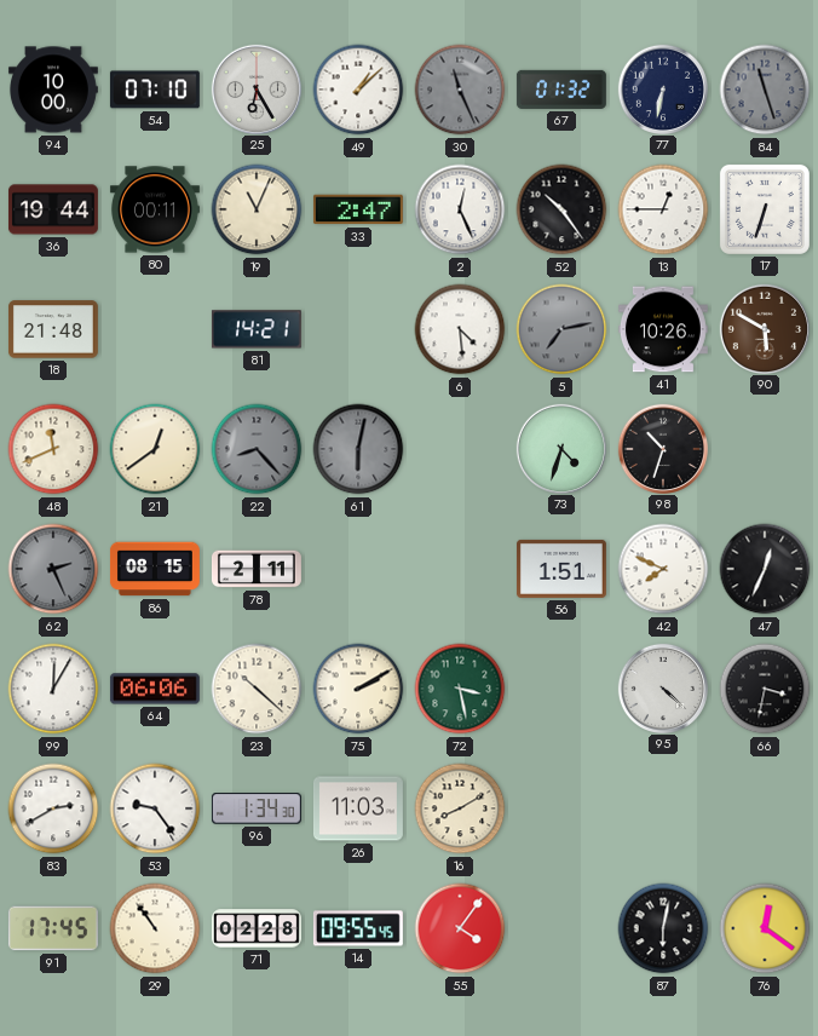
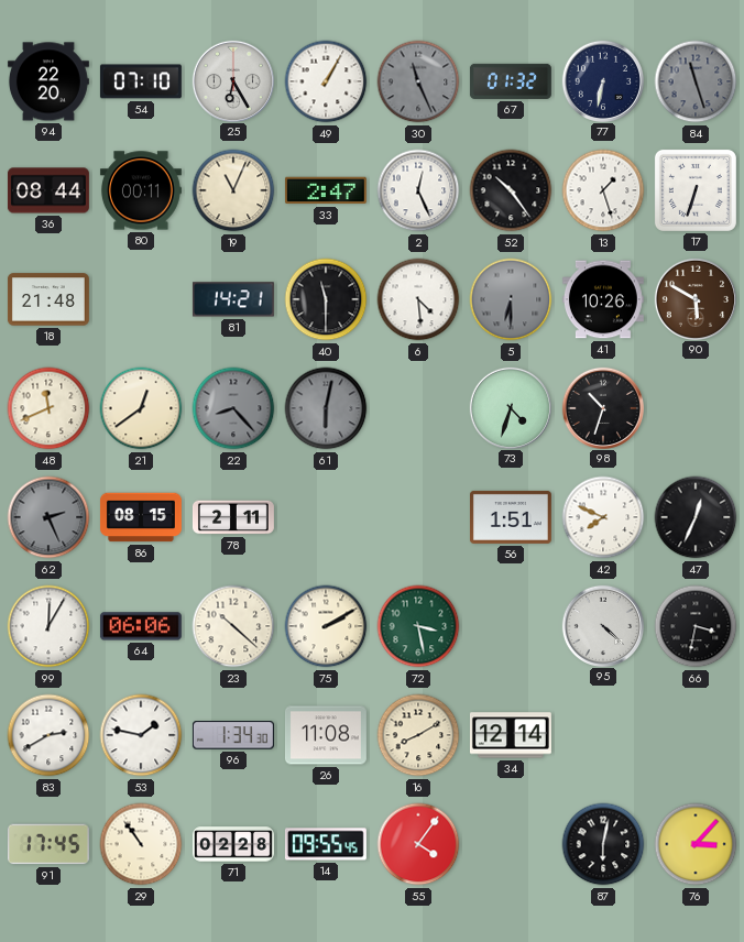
94: 10:00 -> 22:20 (48, 81)
49: 1:08 -> 1:05 (326, 81)
36: 19:44 -> 08:44 (48, 190)
13: 12:45 -> 1:27 (603, 190)
40: none -> 11:30 (326, 299)
5: 7:13 -> 6:30 (511, 299)
53: 9:24 -> 1:47 (141, 735)
26: 11:03 -> 11:08 (326, 735)
34: none -> 12:14 (511, 735)
76: 12:21 -> 3:07 (696, 844)
